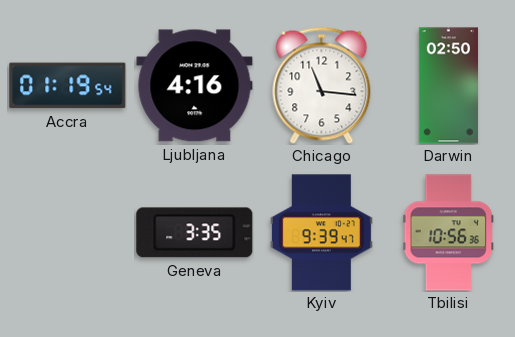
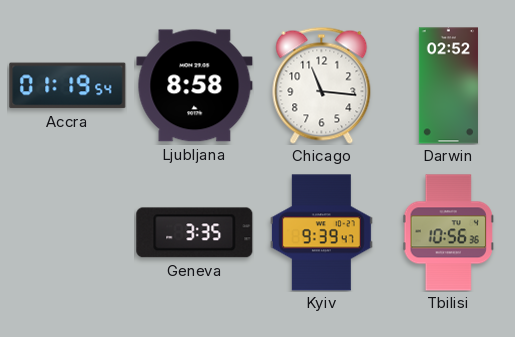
Ljubljana: 4:16 -> 8:58 (195, 86)
Darwin: 02:50 -> 02:52 (448, 86)
